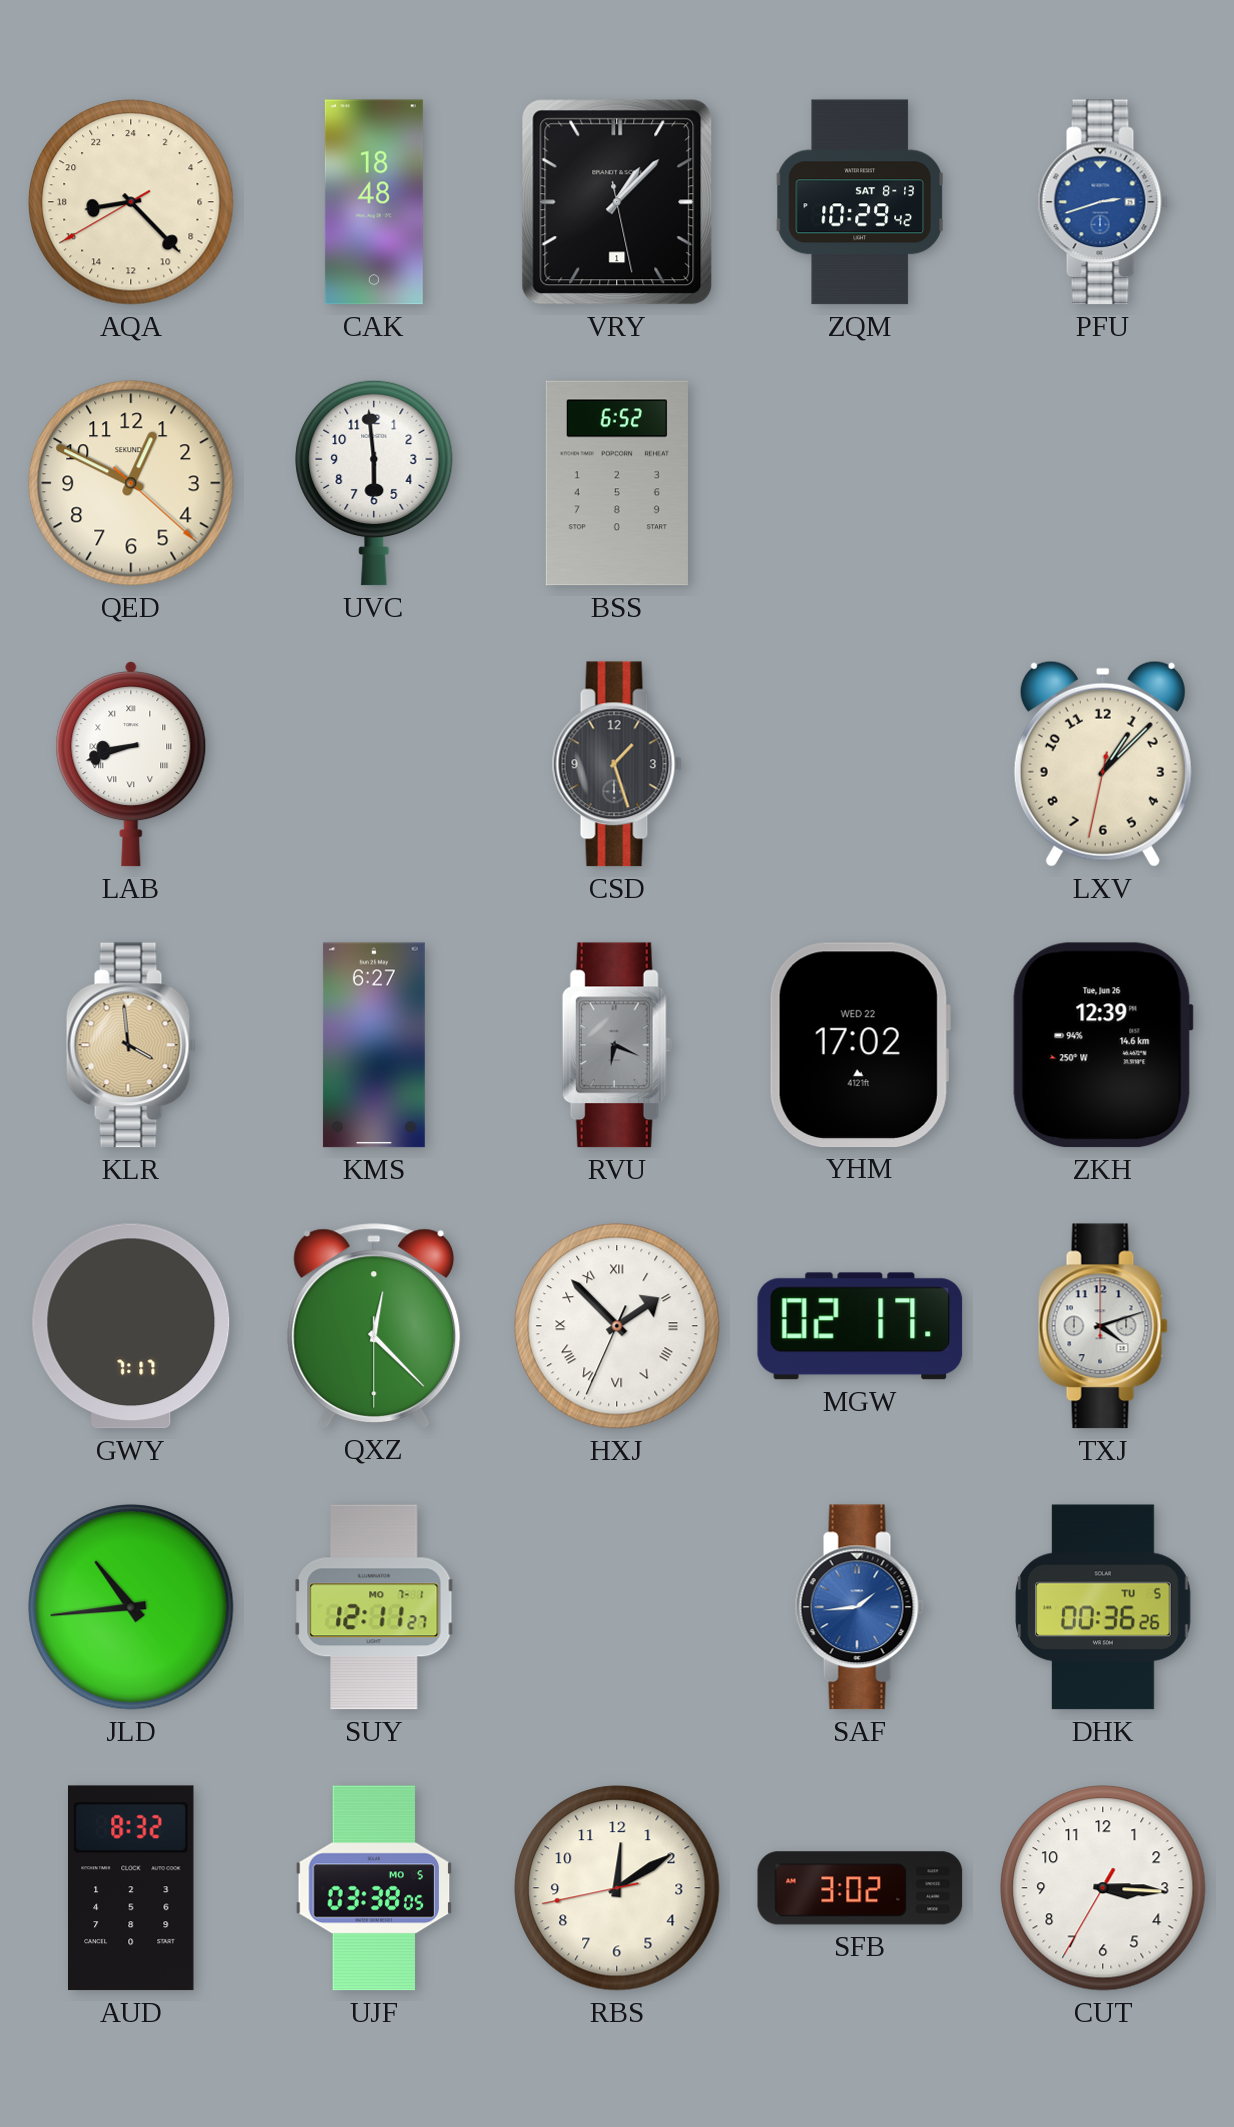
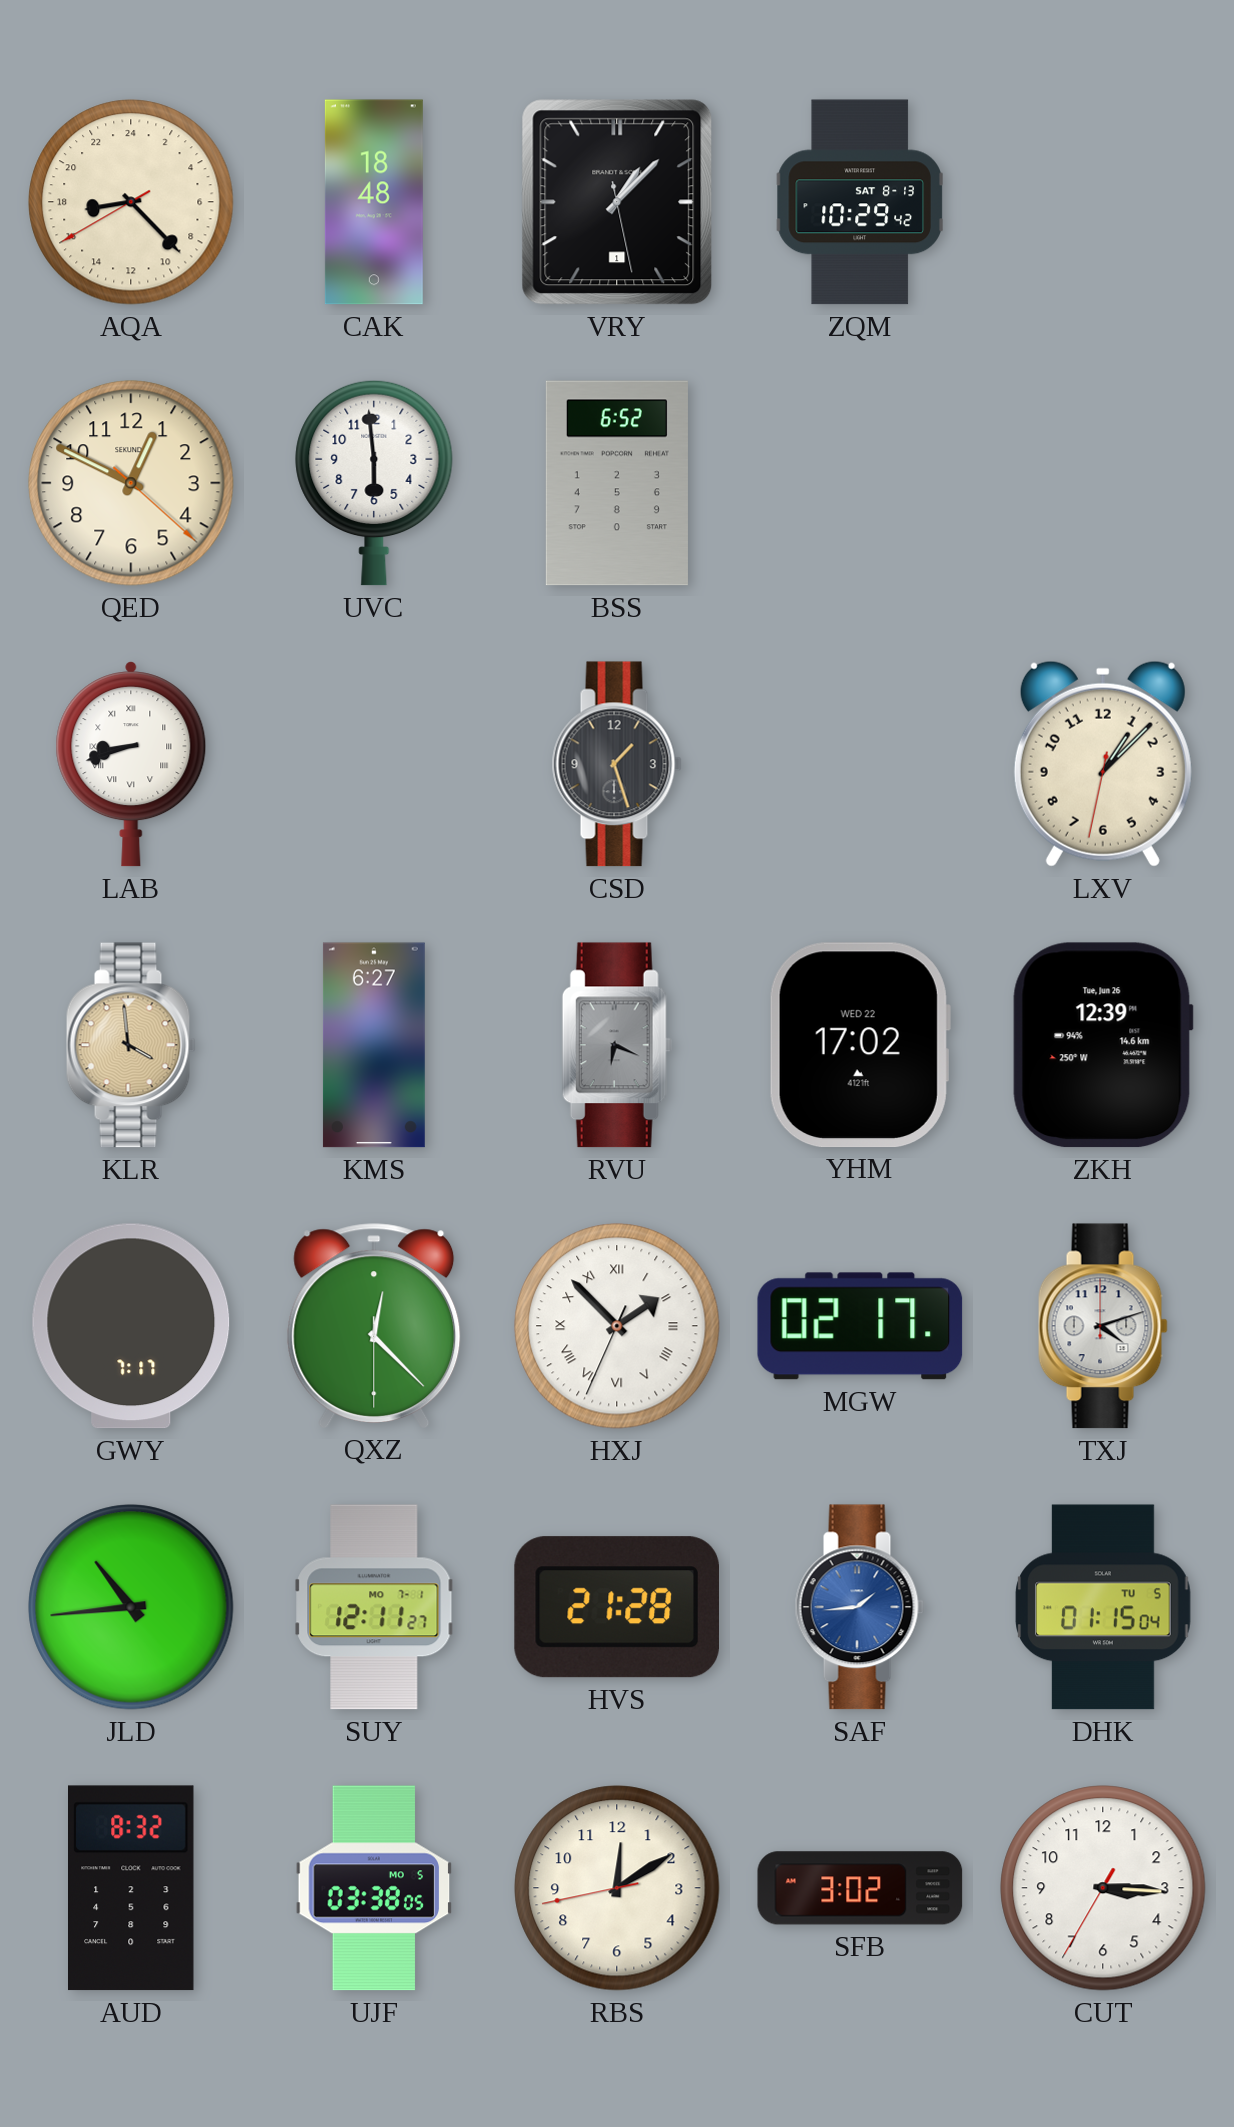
PFU: 2:42 -> none (1103, 202)
HVS: none -> 21:28 (616, 1607)
DHK: 00:36 -> 01:15 (1103, 1607)
